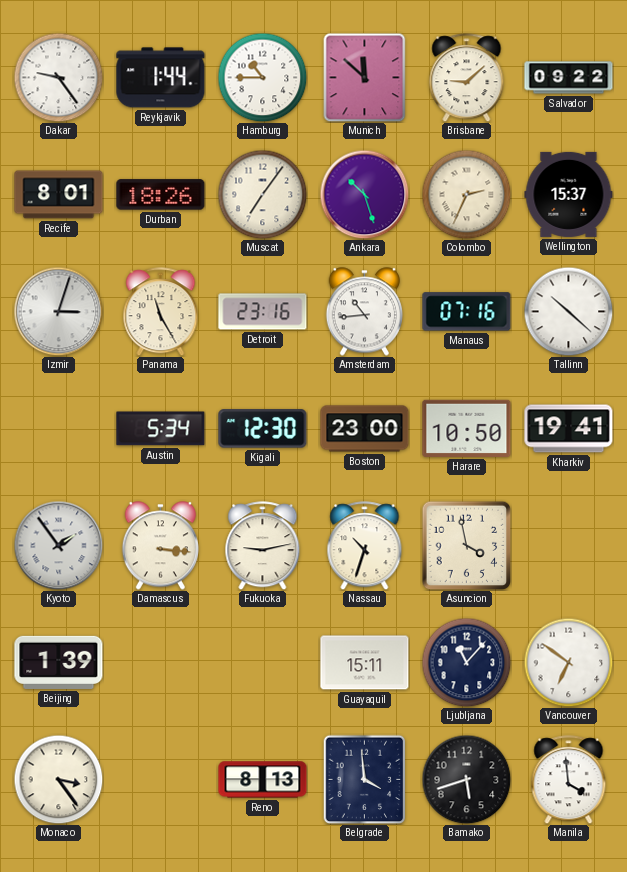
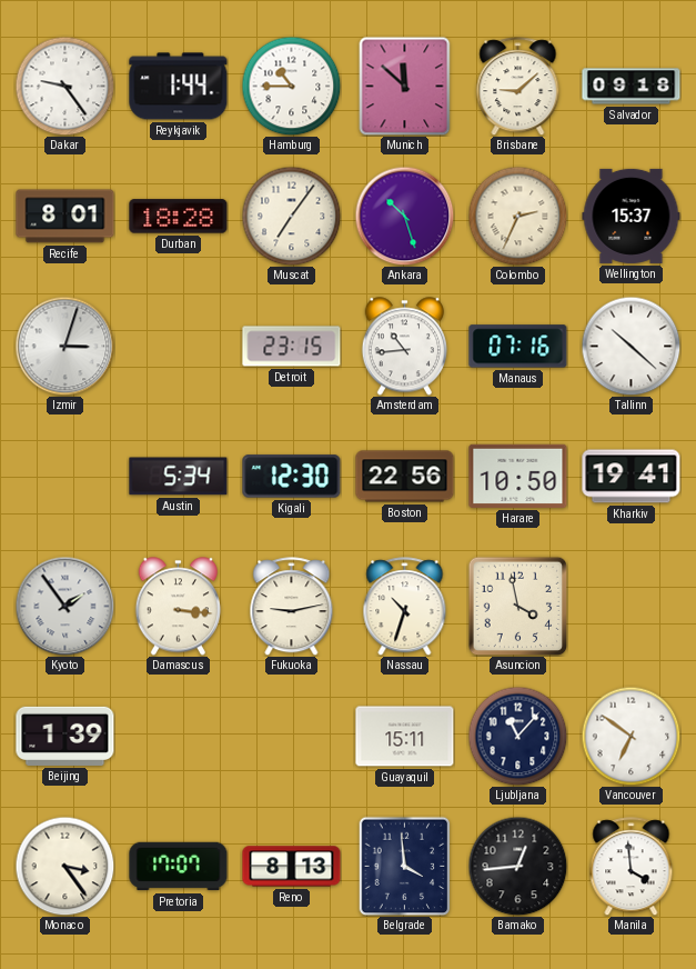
Salvador: 09:22 -> 09:18 (632, 87)
Durban: 18:26 -> 18:28 (179, 217)
Panama: 11:25 -> none (161, 312)
Detroit: 23:16 -> 23:15 (292, 347)
Boston: 23:00 -> 22:56 (405, 477)
Pretoria: none -> 17:07 (179, 867)
Bamako: 5:42 -> 12:44 (517, 866)
